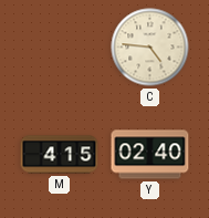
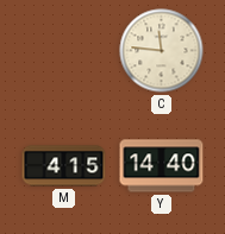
C: 4:46 -> 11:46 (162, 51)
Y: 02:40 -> 14:40 (162, 166)
